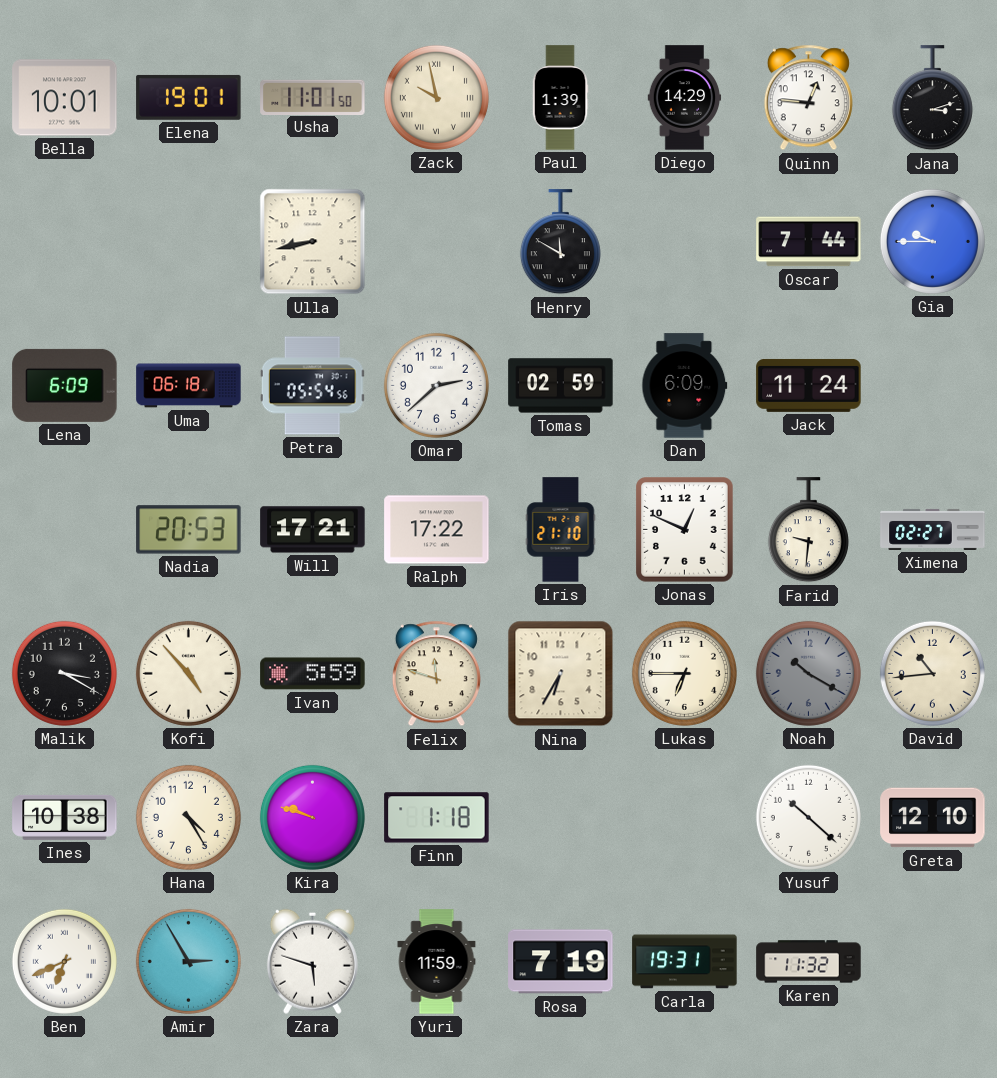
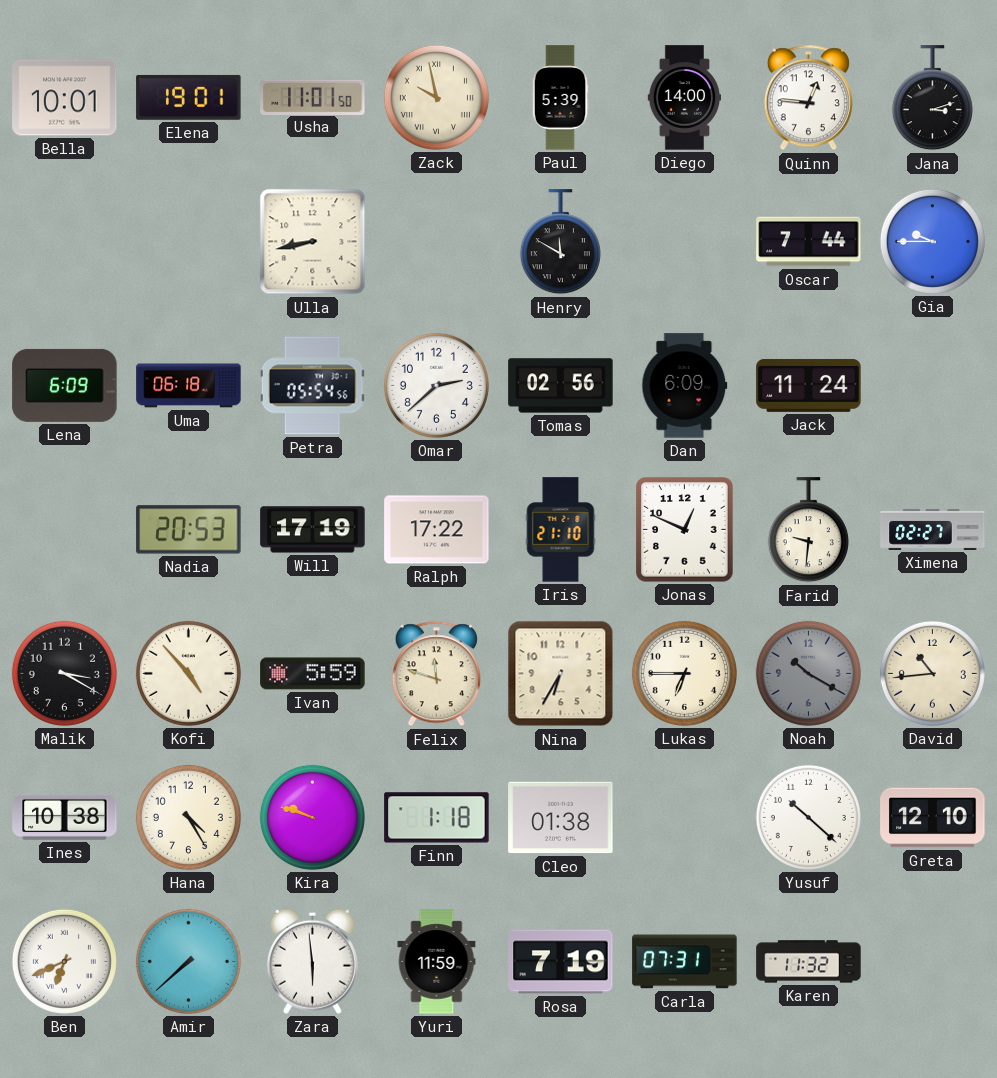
Paul: 1:39 -> 5:39 (560, 98)
Diego: 14:29 -> 14:00 (685, 98)
Tomas: 02:59 -> 02:56 (561, 386)
Will: 17:21 -> 17:19 (313, 530)
Cleo: none -> 01:38 (561, 818)
Amir: 2:55 -> 7:38 (188, 961)
Zara: 5:48 -> 5:59 (312, 961)
Carla: 19:31 -> 07:31 (685, 962)
